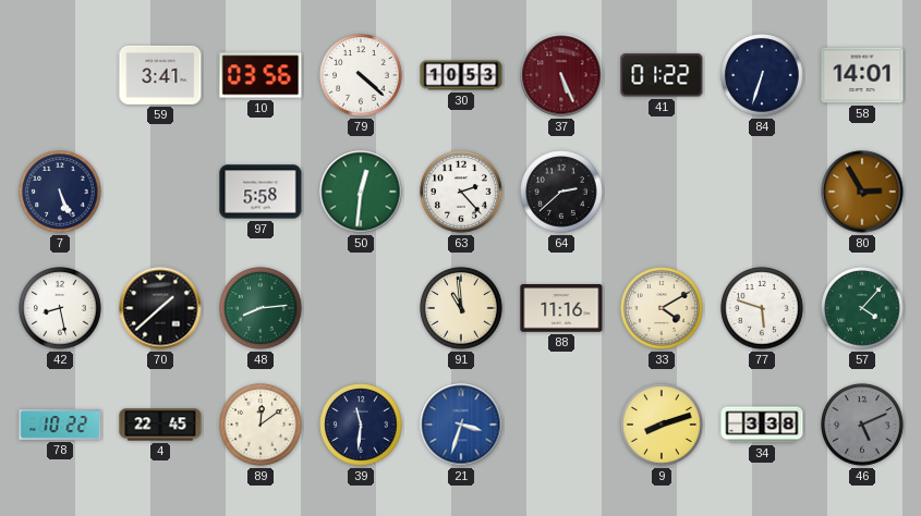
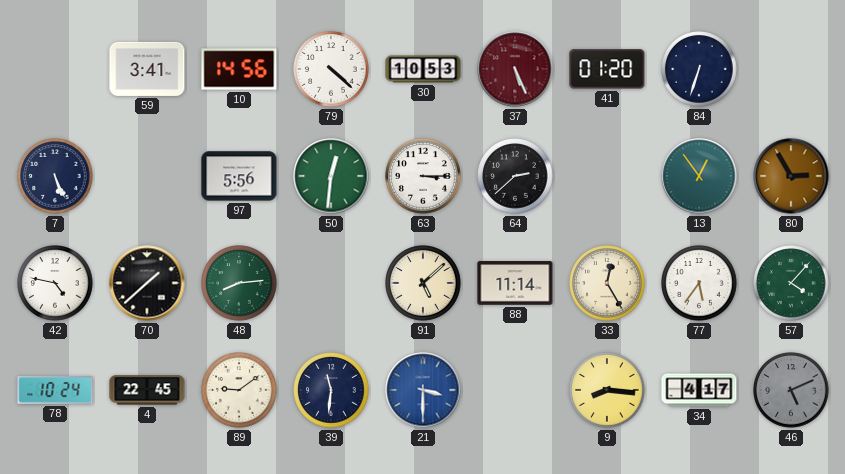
10: 03:56 -> 14:56 (239, 69)
41: 01:22 -> 01:20 (607, 69)
58: 14:01 -> none (862, 75)
97: 5:58 -> 5:56 (239, 176)
63: 2:23 -> 3:15 (423, 176)
13: none -> 12:54 (699, 176)
42: 8:28 -> 4:47 (55, 283)
91: 10:59 -> 5:08 (423, 283)
88: 11:16 -> 11:14 (515, 283)
33: 4:10 -> 12:25 (607, 283)
77: 5:48 -> 5:36 (699, 283)
78: 10:22 -> 10:24 (55, 390)
89: 12:09 -> 9:09 (239, 390)
21: 3:33 -> 3:30 (423, 390)
9: 8:12 -> 8:16 (607, 390)
34: 3:38 -> 4:17 (699, 390)
